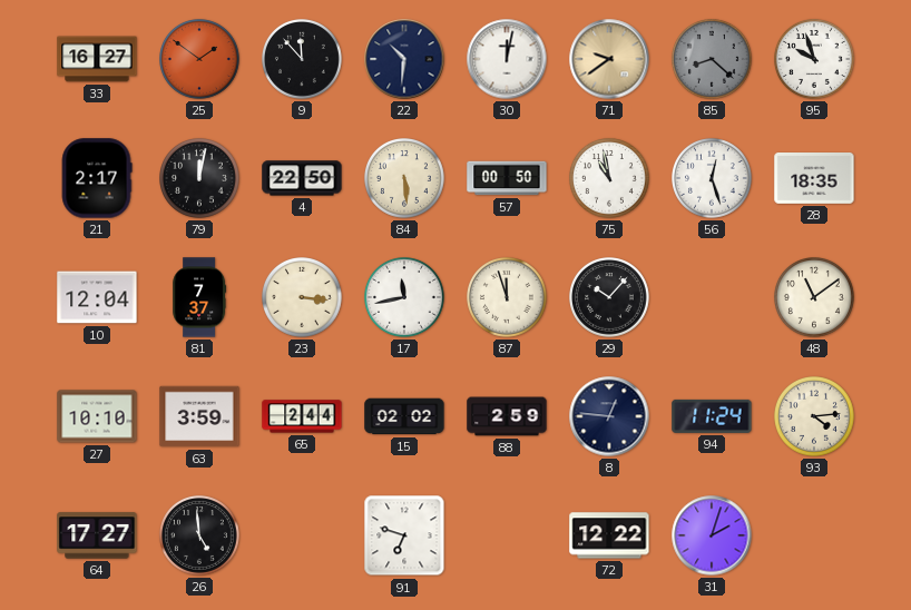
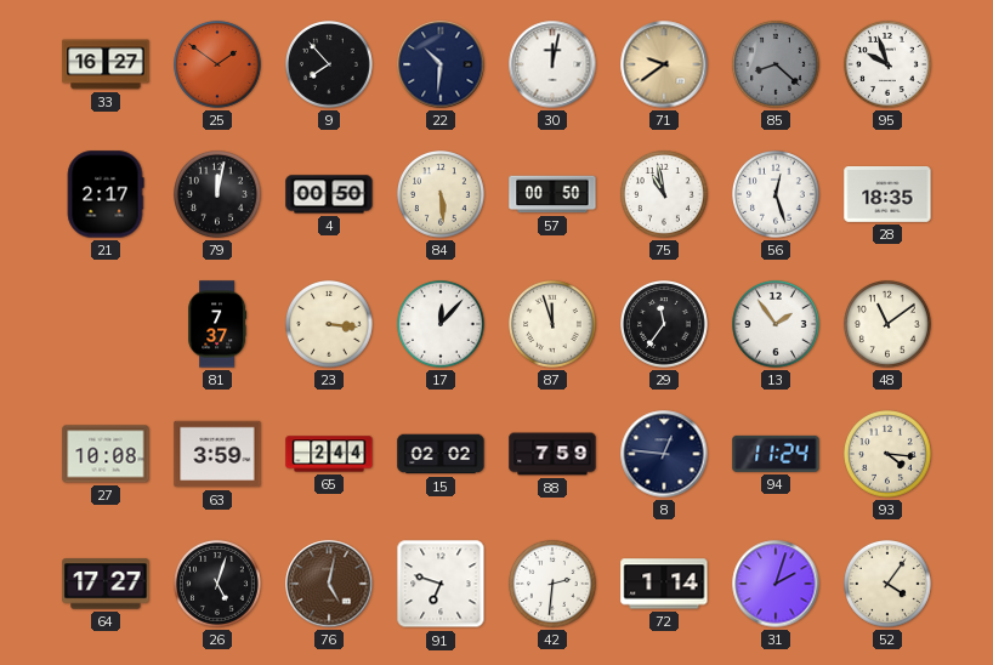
9: 11:53 -> 7:53 (330, 66)
4: 22:50 -> 00:50 (329, 194)
10: 12:04 -> none (97, 297)
17: 11:43 -> 12:07 (442, 325)
29: 10:07 -> 11:36 (665, 325)
13: none -> 1:54 (777, 325)
27: 10:10 -> 10:08 (106, 454)
88: 2:59 -> 7:59 (552, 454)
93: 4:14 -> 4:16 (889, 455)
26: 4:59 -> 5:03 (219, 585)
76: none -> 5:02 (329, 584)
42: none -> 2:31 (554, 585)
72: 12:22 -> 1:14 (664, 584)
52: none -> 4:06 (889, 585)
